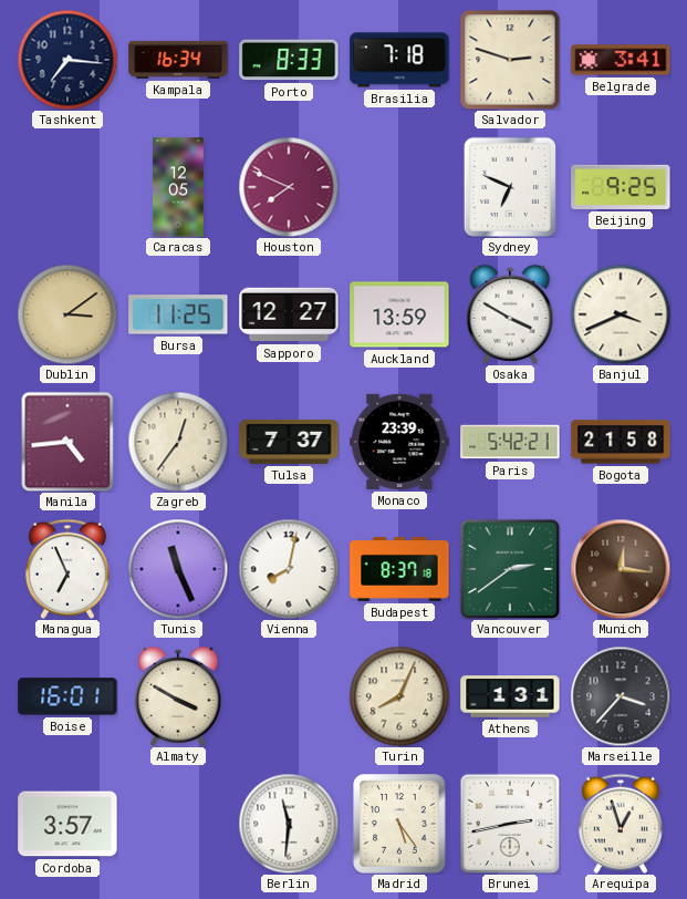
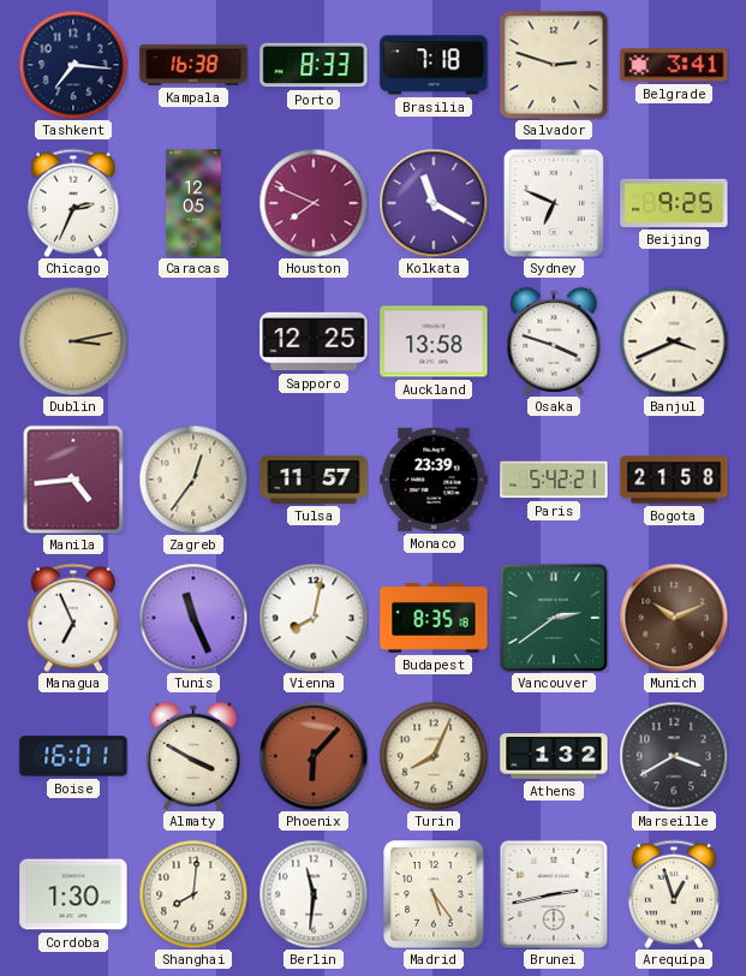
Kampala: 16:34 -> 16:38 (193, 65)
Chicago: none -> 2:34 (73, 203)
Kolkata: none -> 11:20 (434, 203)
Dublin: 3:09 -> 3:13 (73, 341)
Bursa: 11:25 -> none (178, 314)
Sapporo: 12:27 -> 12:25 (314, 341)
Auckland: 13:59 -> 13:58 (434, 341)
Osaka: 3:50 -> 3:48 (554, 341)
Tulsa: 7:37 -> 11:57 (314, 480)
Budapest: 8:37 -> 8:35 (434, 619)
Munich: 12:16 -> 10:11 (674, 618)
Phoenix: none -> 6:07 (314, 756)
Athens: 1:31 -> 1:32 (554, 756)
Marseille: 3:37 -> 3:40 (674, 756)
Cordoba: 3:57 -> 1:30 (73, 894)
Shanghai: none -> 8:01 (193, 894)
